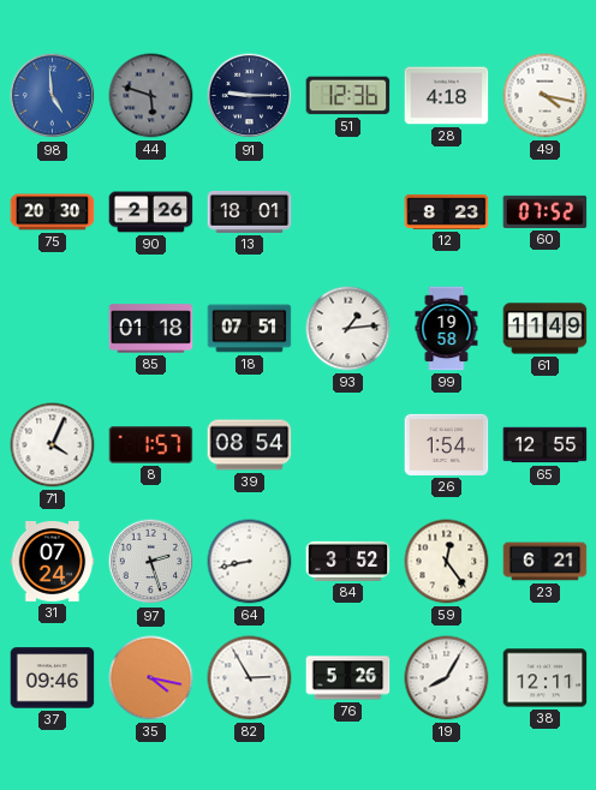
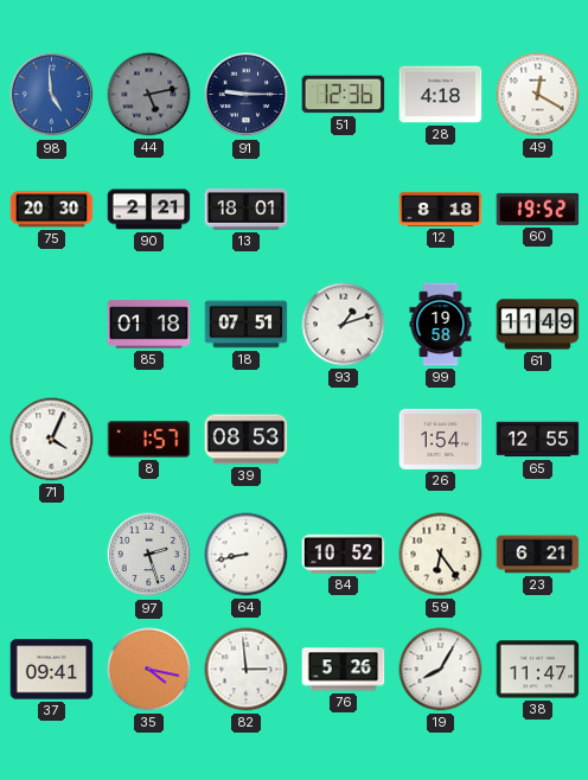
44: 5:48 -> 5:13 (149, 95)
49: 4:17 -> 12:20 (538, 95)
90: 2:26 -> 2:21 (149, 210)
12: 8:23 -> 8:18 (441, 209)
60: 07:52 -> 19:52 (538, 209)
93: 1:14 -> 1:12 (344, 325)
39: 08:54 -> 08:53 (247, 440)
31: 07:24 -> none (53, 562)
84: 3:52 -> 10:52 (344, 554)
59: 12:24 -> 6:24 (441, 555)
37: 09:46 -> 09:41 (52, 670)
82: 2:55 -> 2:59 (247, 670)
38: 12:11 -> 11:47 (538, 670)
